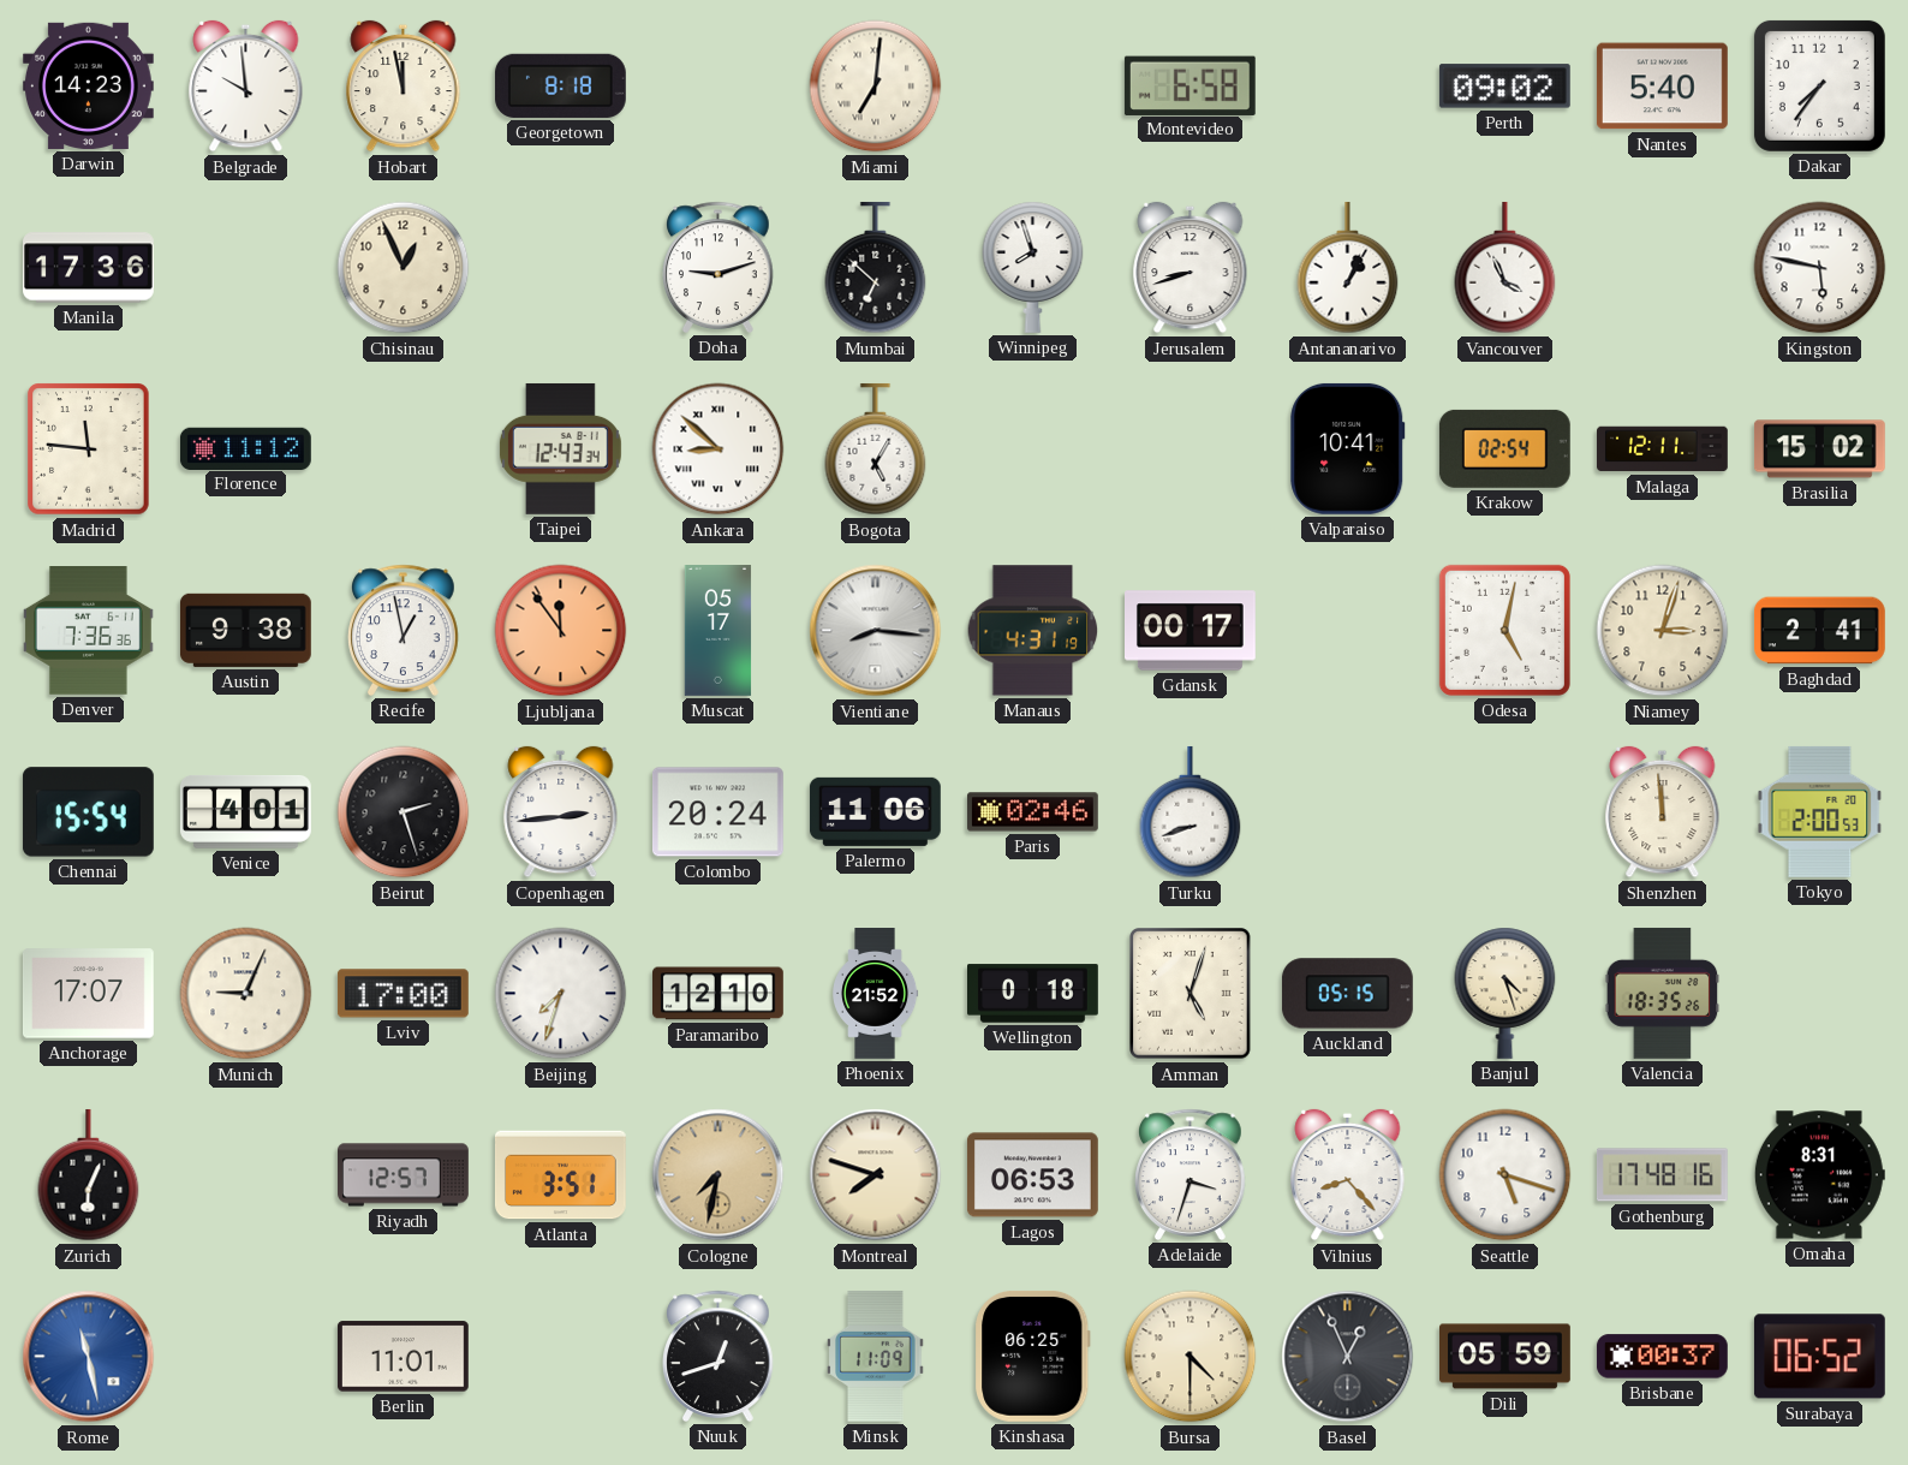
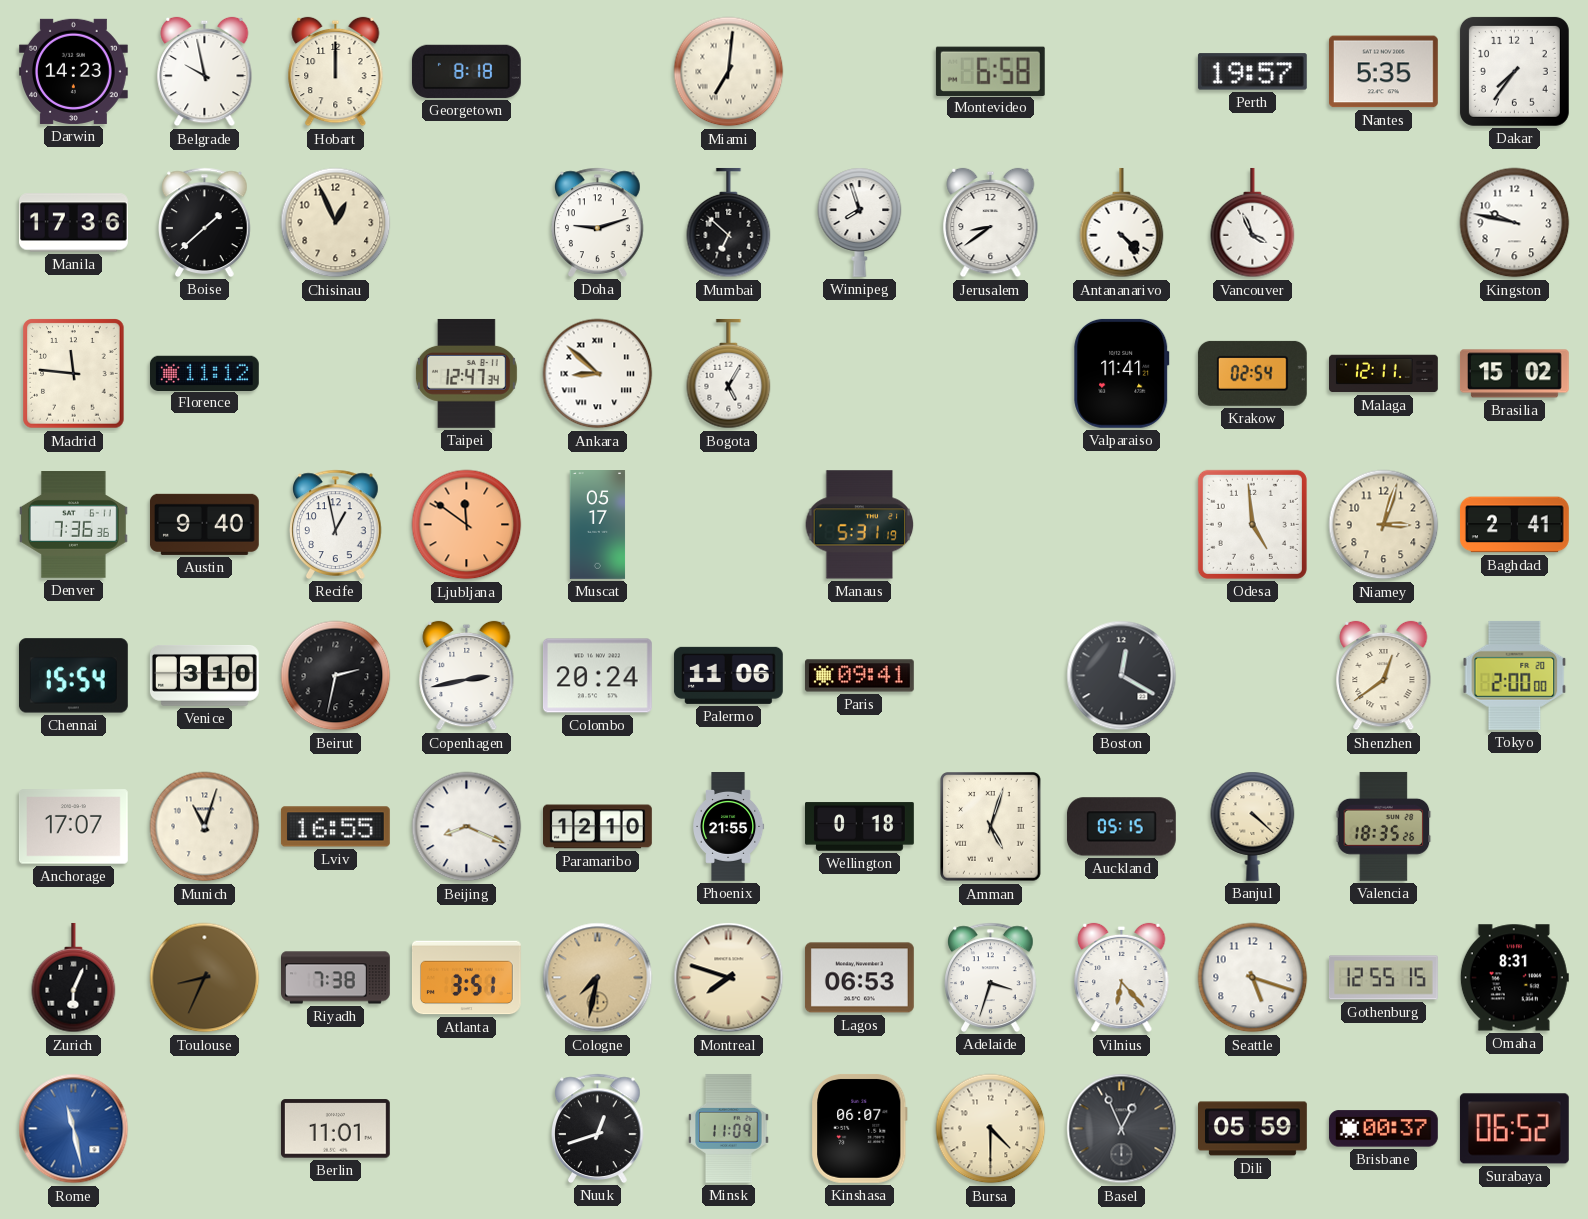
Belgrade: 9:59 -> 9:58 (205, 72)
Hobart: 11:58 -> 12:00 (336, 72)
Perth: 09:02 -> 19:57 (1252, 72)
Nantes: 5:40 -> 5:35 (1383, 72)
Boise: none -> 1:38 (205, 222)
Jerusalem: 8:42 -> 8:39 (991, 223)
Antananarivo: 1:04 -> 4:23 (1122, 223)
Kingston: 5:47 -> 9:47 (1515, 223)
Taipei: 12:43 -> 12:47 (466, 373)
Valparaiso: 10:41 -> 11:41 (1122, 373)
Austin: 9:38 -> 9:40 (204, 524)
Ljubljana: 11:54 -> 11:51 (467, 525)
Vientiane: 8:16 -> none (876, 631)
Manaus: 4:31 -> 5:31 (860, 525)
Gdansk: 00:17 -> none (1191, 631)
Odesa: 5:02 -> 4:59 (1252, 524)
Venice: 4:01 -> 3:10 (204, 676)
Beirut: 2:27 -> 2:32 (336, 676)
Copenhagen: 2:44 -> 2:43 (467, 676)
Paris: 02:46 -> 09:41 (859, 676)
Turku: 8:42 -> none (1191, 812)
Boston: none -> 12:20 (1122, 676)
Shenzhen: 11:59 -> 12:39 (1384, 676)
Tokyo: 2:00:53 -> 2:00:00 (1515, 675)
Munich: 9:04 -> 11:03 (205, 827)
Lviv: 17:00 -> 16:55 (335, 827)
Beijing: 7:33 -> 8:19 (467, 827)
Phoenix: 21:52 -> 21:55 (729, 827)
Banjul: 4:27 -> 4:22 (1253, 826)
Toulouse: none -> 8:34 (205, 978)
Riyadh: 12:57 -> 7:38 (336, 978)
Vilnius: 8:23 -> 6:23 (1122, 978)
Gothenburg: 17:48 -> 12:55 (1383, 978)
Kinshasa: 06:25 -> 06:07 (860, 1128)
